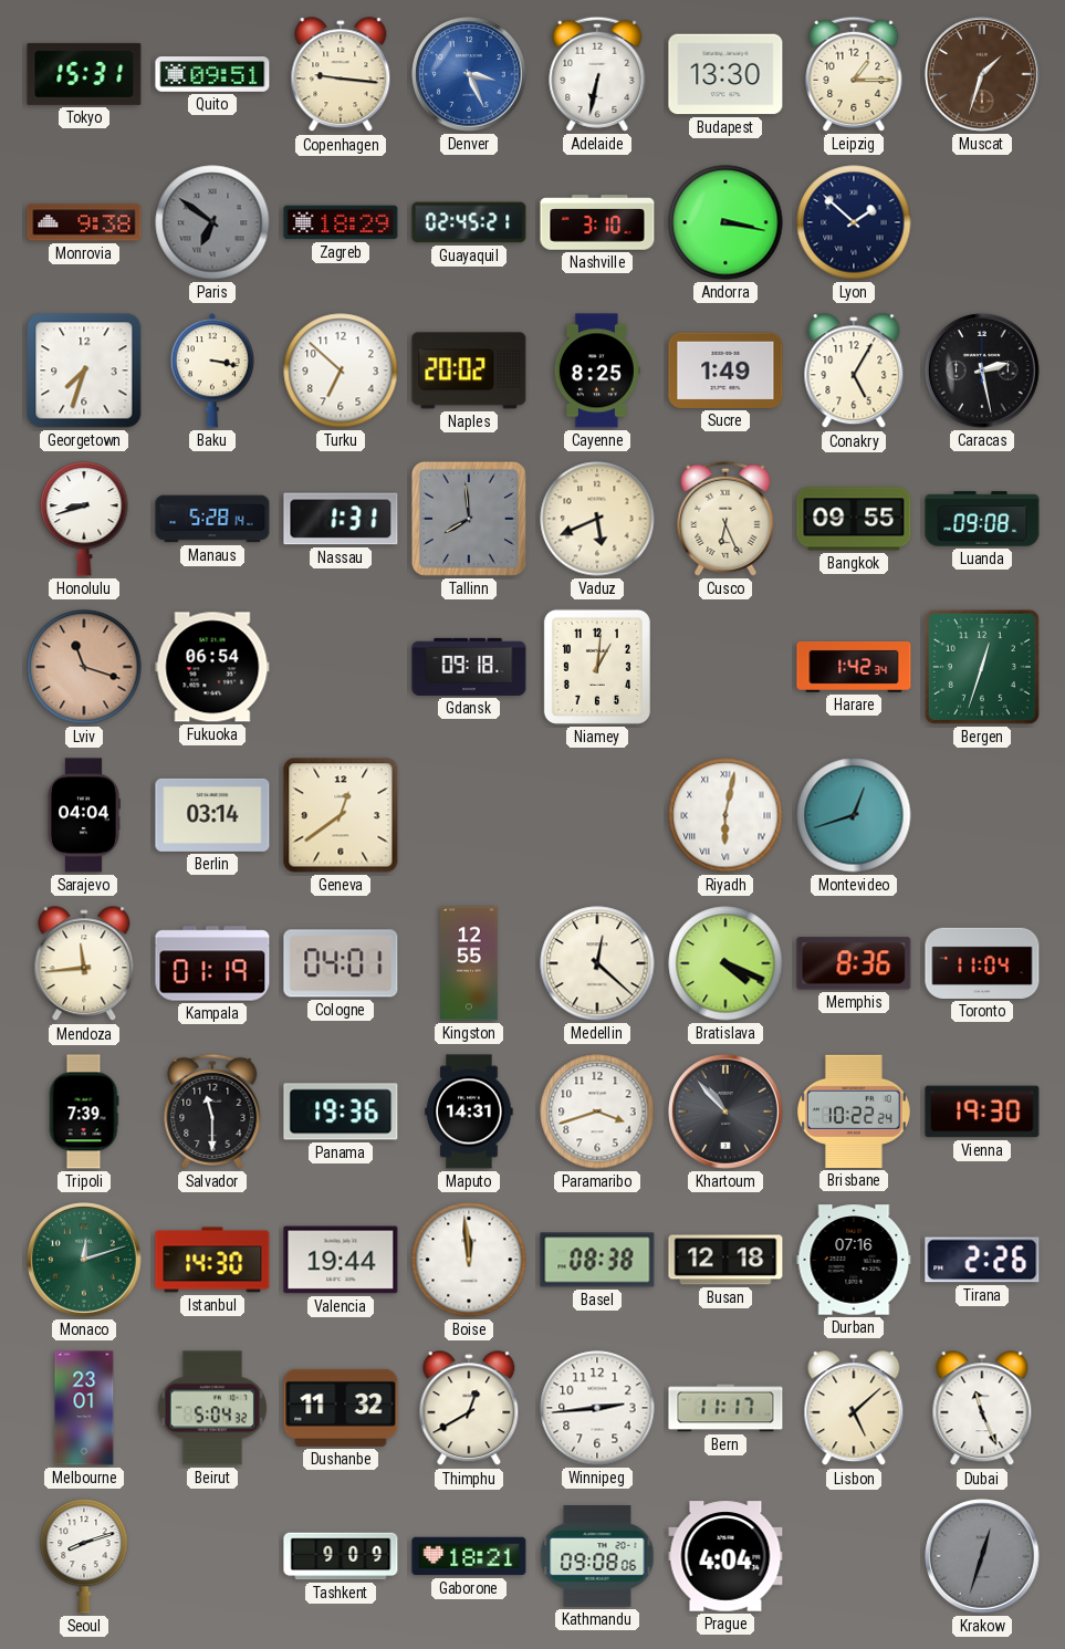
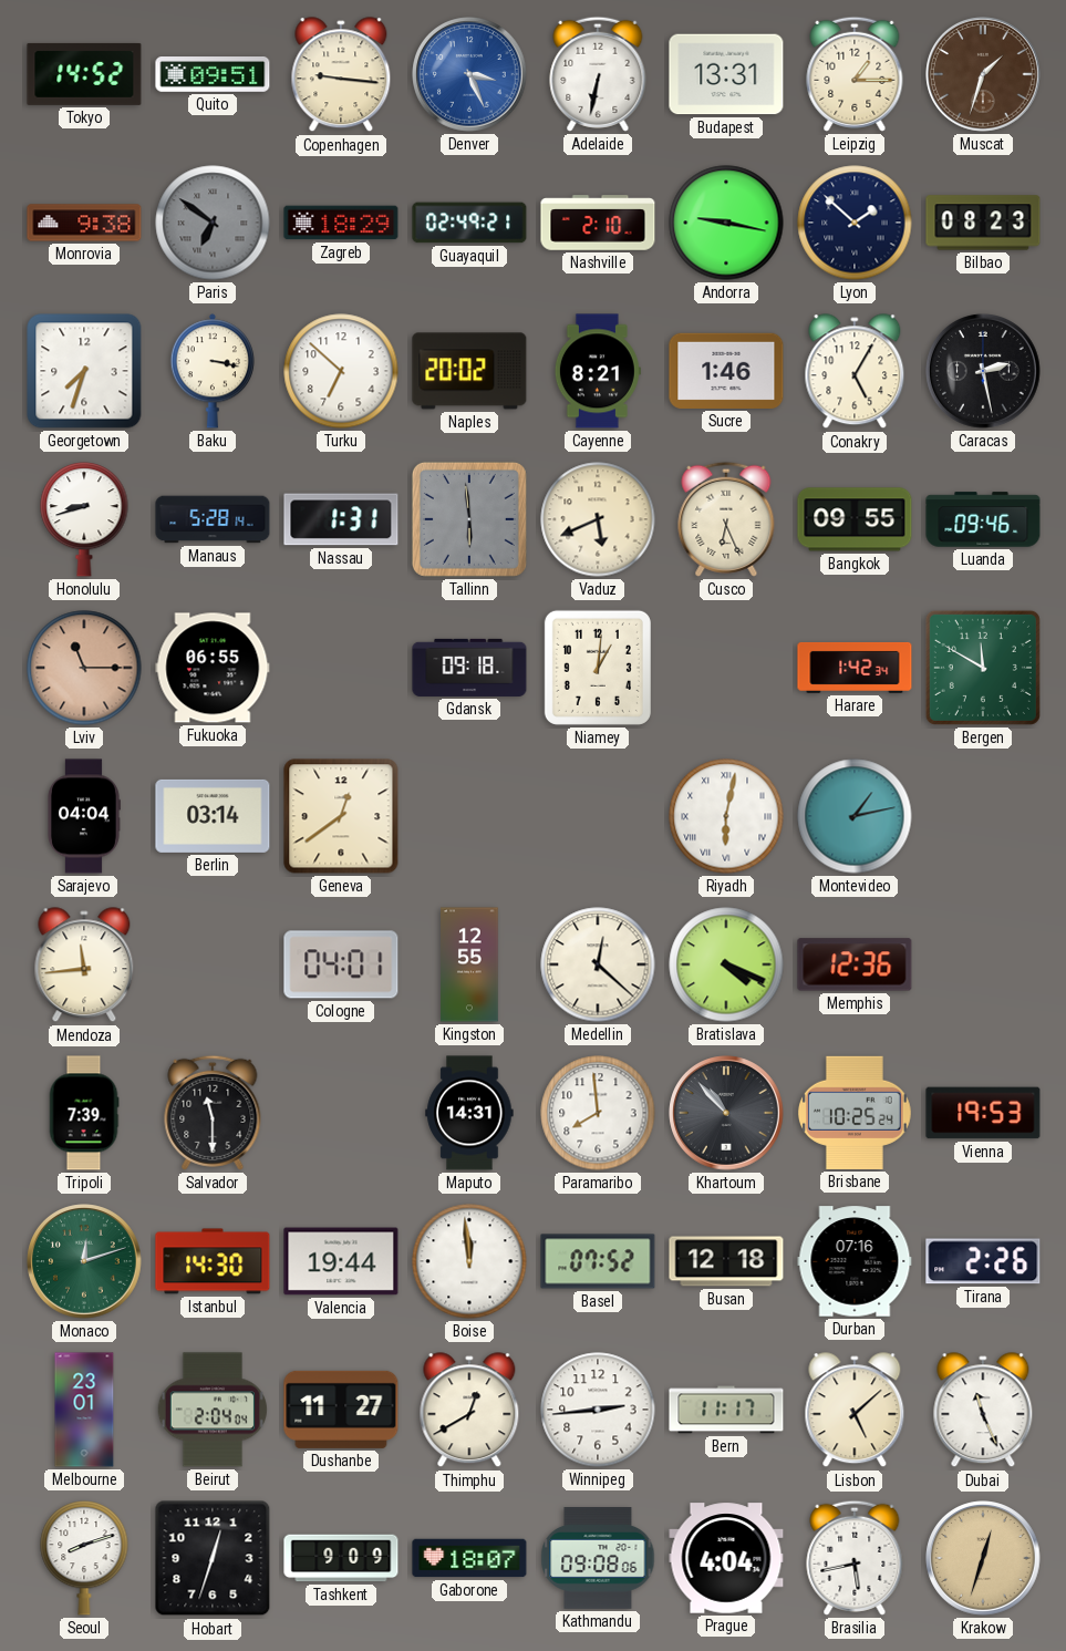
Tokyo: 15:31 -> 14:52 (84, 74)
Budapest: 13:30 -> 13:31 (726, 74)
Guayaquil: 02:45 -> 02:49 (469, 223)
Nashville: 3:10 -> 2:10 (598, 223)
Andorra: 3:17 -> 9:17 (726, 223)
Bilbao: none -> 08:23 (983, 223)
Cayenne: 8:25 -> 8:21 (598, 371)
Sucre: 1:49 -> 1:46 (726, 371)
Tallinn: 7:59 -> 5:59 (469, 519)
Luanda: 09:08 -> 09:46 (983, 519)
Lviv: 11:18 -> 11:15 (84, 668)
Fukuoka: 06:54 -> 06:55 (213, 668)
Bergen: 12:33 -> 11:50 (983, 668)
Montevideo: 12:42 -> 1:13 (855, 816)
Kampala: 01:19 -> none (212, 963)
Memphis: 8:36 -> 12:36 (855, 964)
Toronto: 11:04 -> none (982, 963)
Panama: 19:36 -> none (341, 1111)
Paramaribo: 3:42 -> 7:59 (598, 1113)
Brisbane: 10:22 -> 10:25 (855, 1113)
Vienna: 19:30 -> 19:53 (983, 1113)
Basel: 08:38 -> 07:52 (598, 1261)
Beirut: 5:04 -> 2:04 (213, 1410)
Dushanbe: 11:32 -> 11:27 (341, 1410)
Hobart: none -> 12:33 (213, 1558)
Gaborone: 18:21 -> 18:07 (469, 1558)
Brasilia: none -> 5:43 (855, 1558)
Krakow dial: grey -> champagne (983, 1558)
